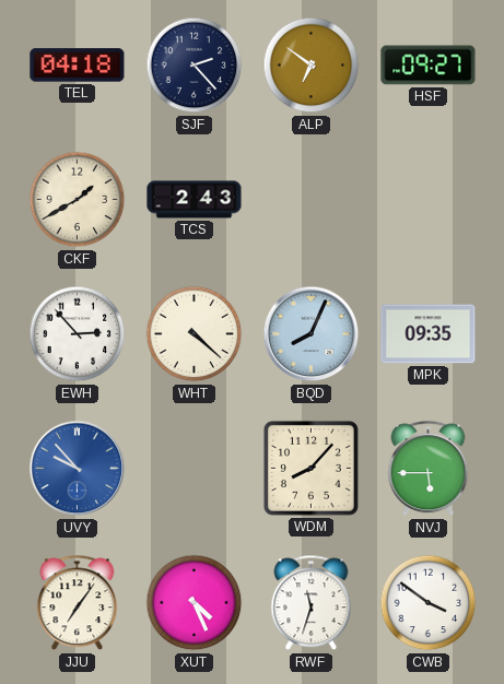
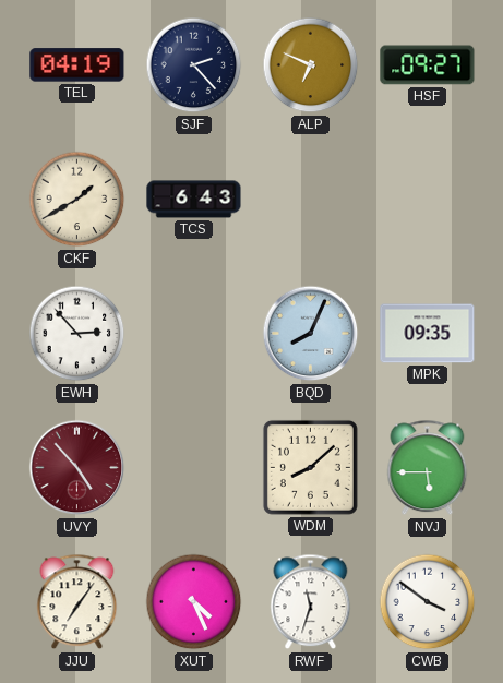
TEL: 04:18 -> 04:19 (77, 65)
ALP: 6:51 -> 6:49 (311, 65)
TCS: 2:43 -> 6:43 (194, 200)
WHT: 4:22 -> none (195, 334)
UVY: 9:53 -> 4:53 (77, 468)
UVY dial: blue -> burgundy (77, 468)
WDM: 8:07 -> 8:08 (310, 467)
